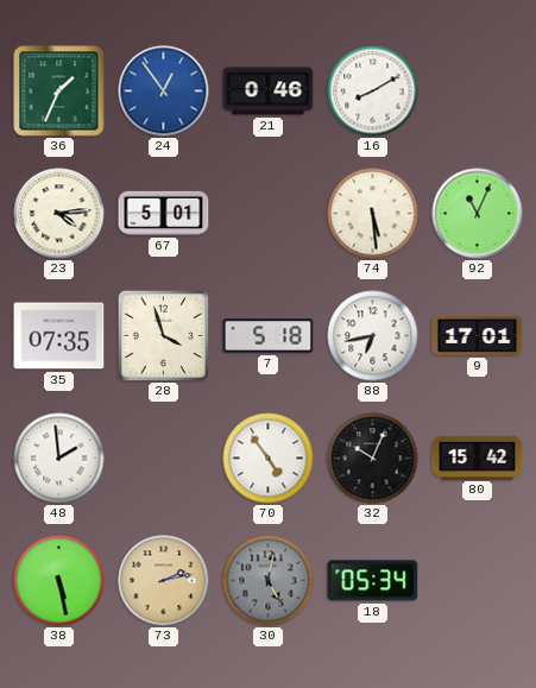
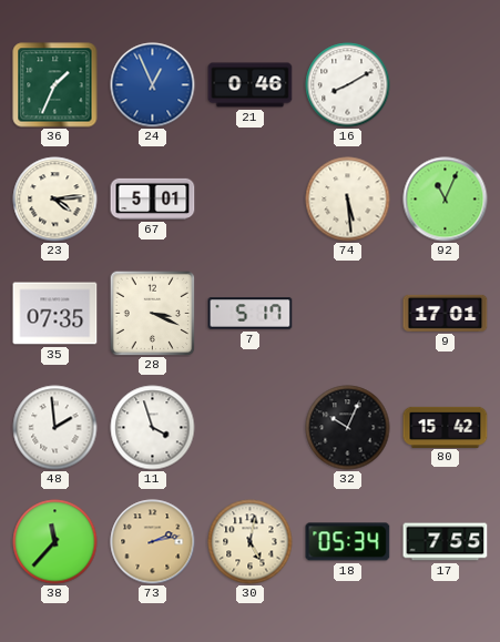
24: 12:54 -> 12:56 (153, 85)
28: 3:57 -> 3:19 (152, 313)
7: 5:18 -> 5:17 (251, 314)
88: 6:43 -> none (373, 336)
11: none -> 3:57 (153, 428)
70: 4:54 -> none (269, 459)
38: 5:28 -> 11:37 (55, 542)
30 dial: grey -> cream (251, 542)
17: none -> 7:55 (446, 542)
